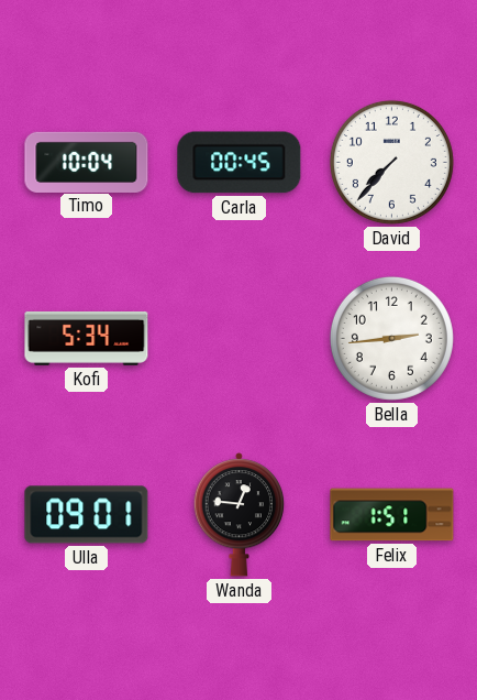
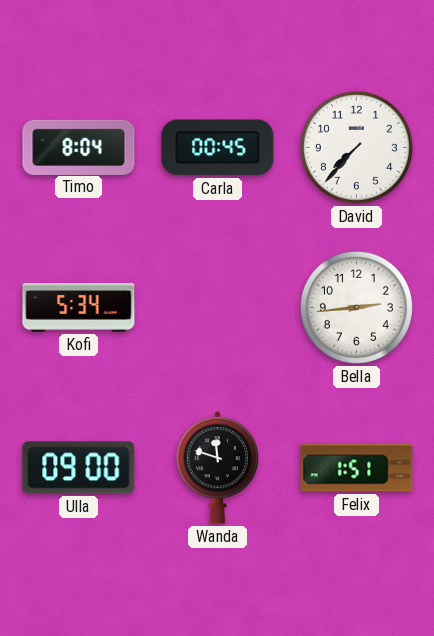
Timo: 10:04 -> 8:04 (79, 147)
Ulla: 09:01 -> 09:00 (79, 468)
Wanda: 12:46 -> 11:48 (217, 468)
